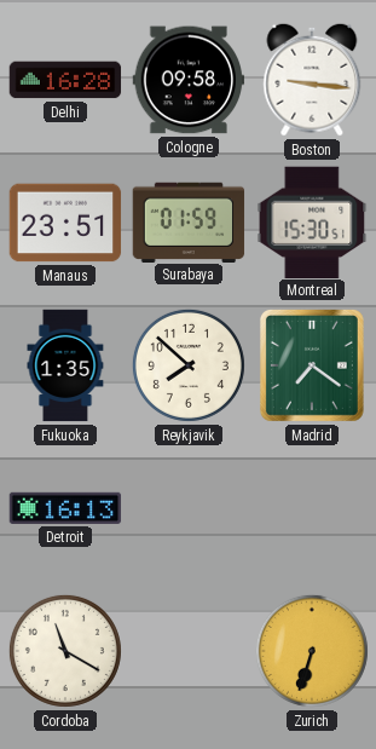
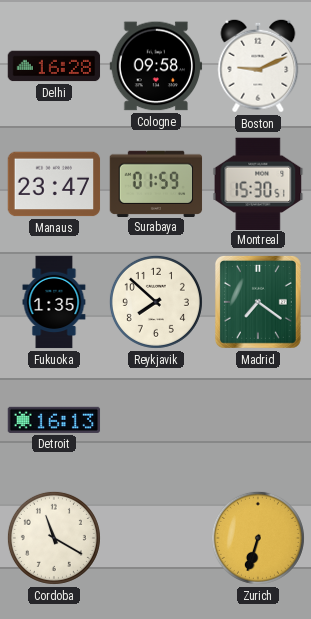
Boston: 9:16 -> 9:11 (258, 66)
Manaus: 23:51 -> 23:47 (54, 184)
